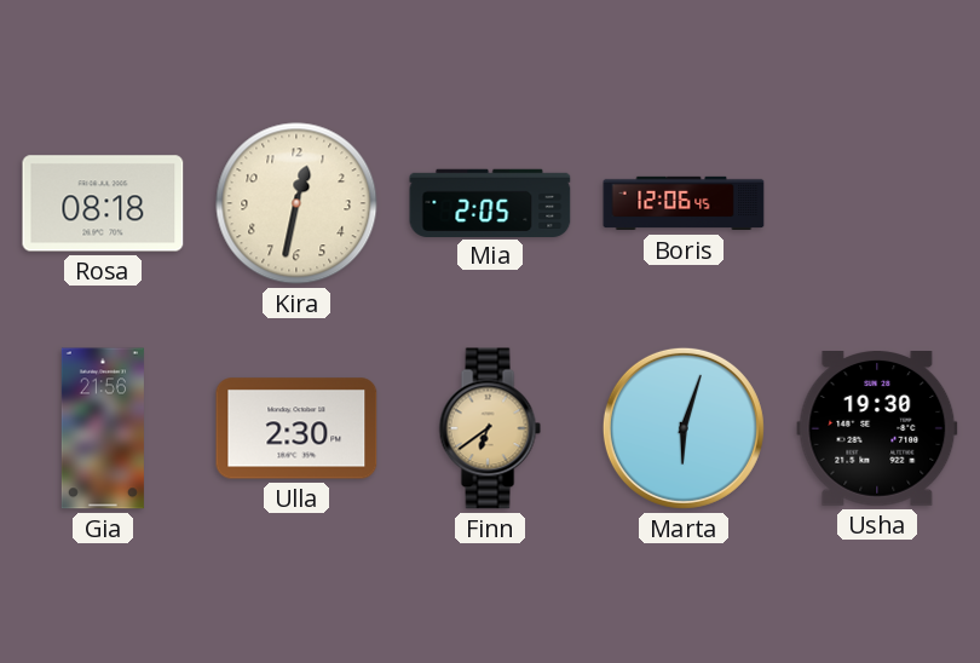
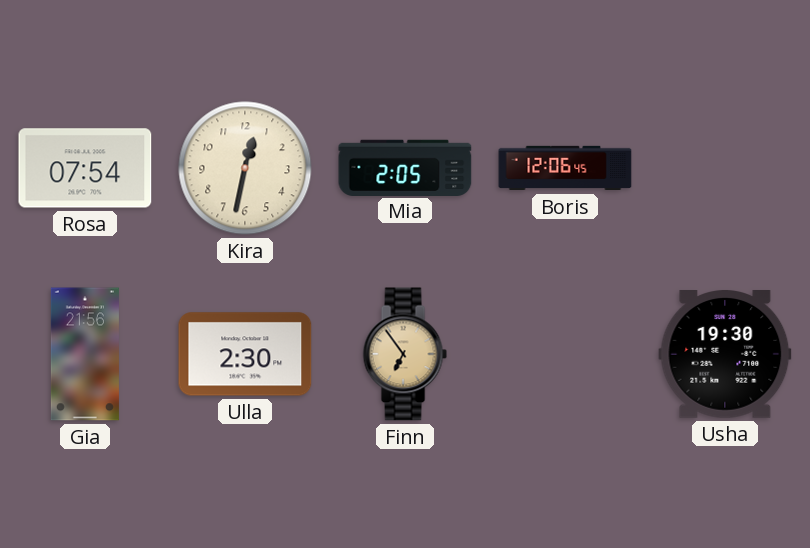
Rosa: 08:18 -> 07:54 (85, 168)
Finn: 6:39 -> 6:54 (405, 354)
Marta: 6:03 -> none (684, 428)
